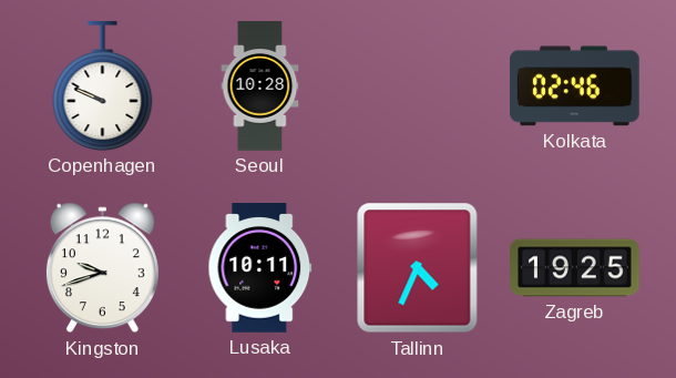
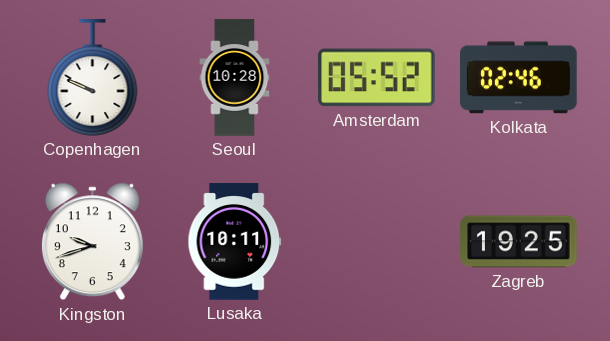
Amsterdam: none -> 05:52 (377, 78)
Tallinn: 4:34 -> none (418, 268)
